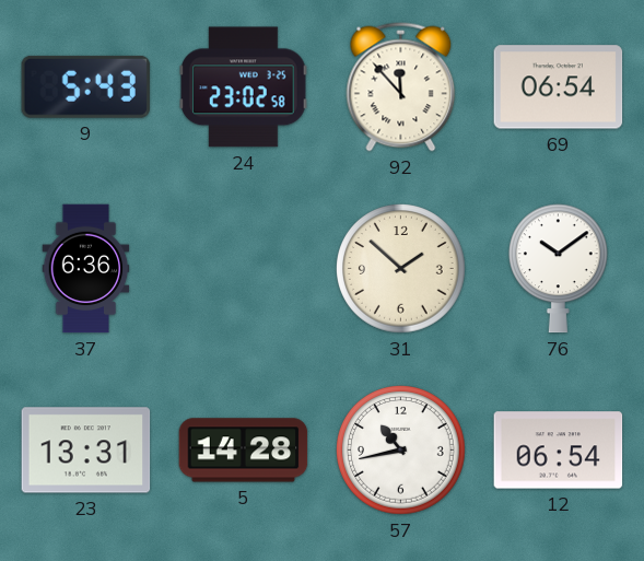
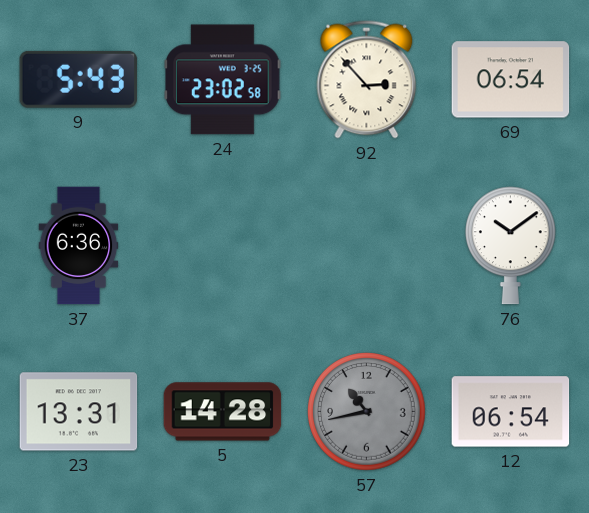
92: 11:53 -> 2:53 (367, 80)
31: 1:52 -> none (401, 269)
57 dial: white -> grey (367, 412)
